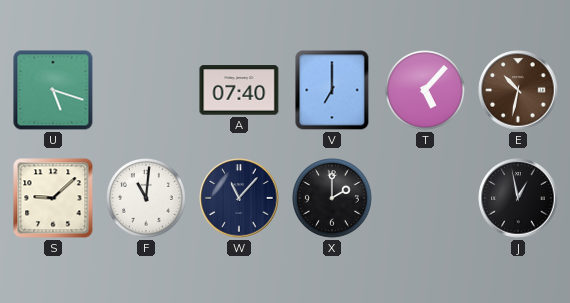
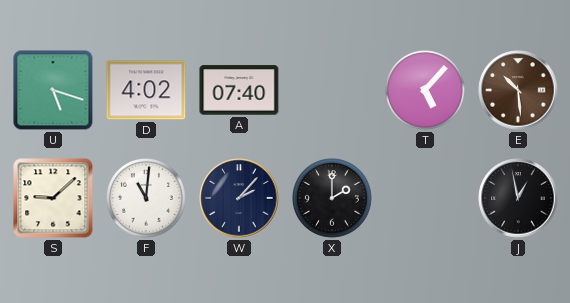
D: none -> 4:02 (146, 90)
V: 7:00 -> none (332, 90)
E: 10:32 -> 10:29 (518, 90)
W: 11:07 -> 2:07 (239, 198)
